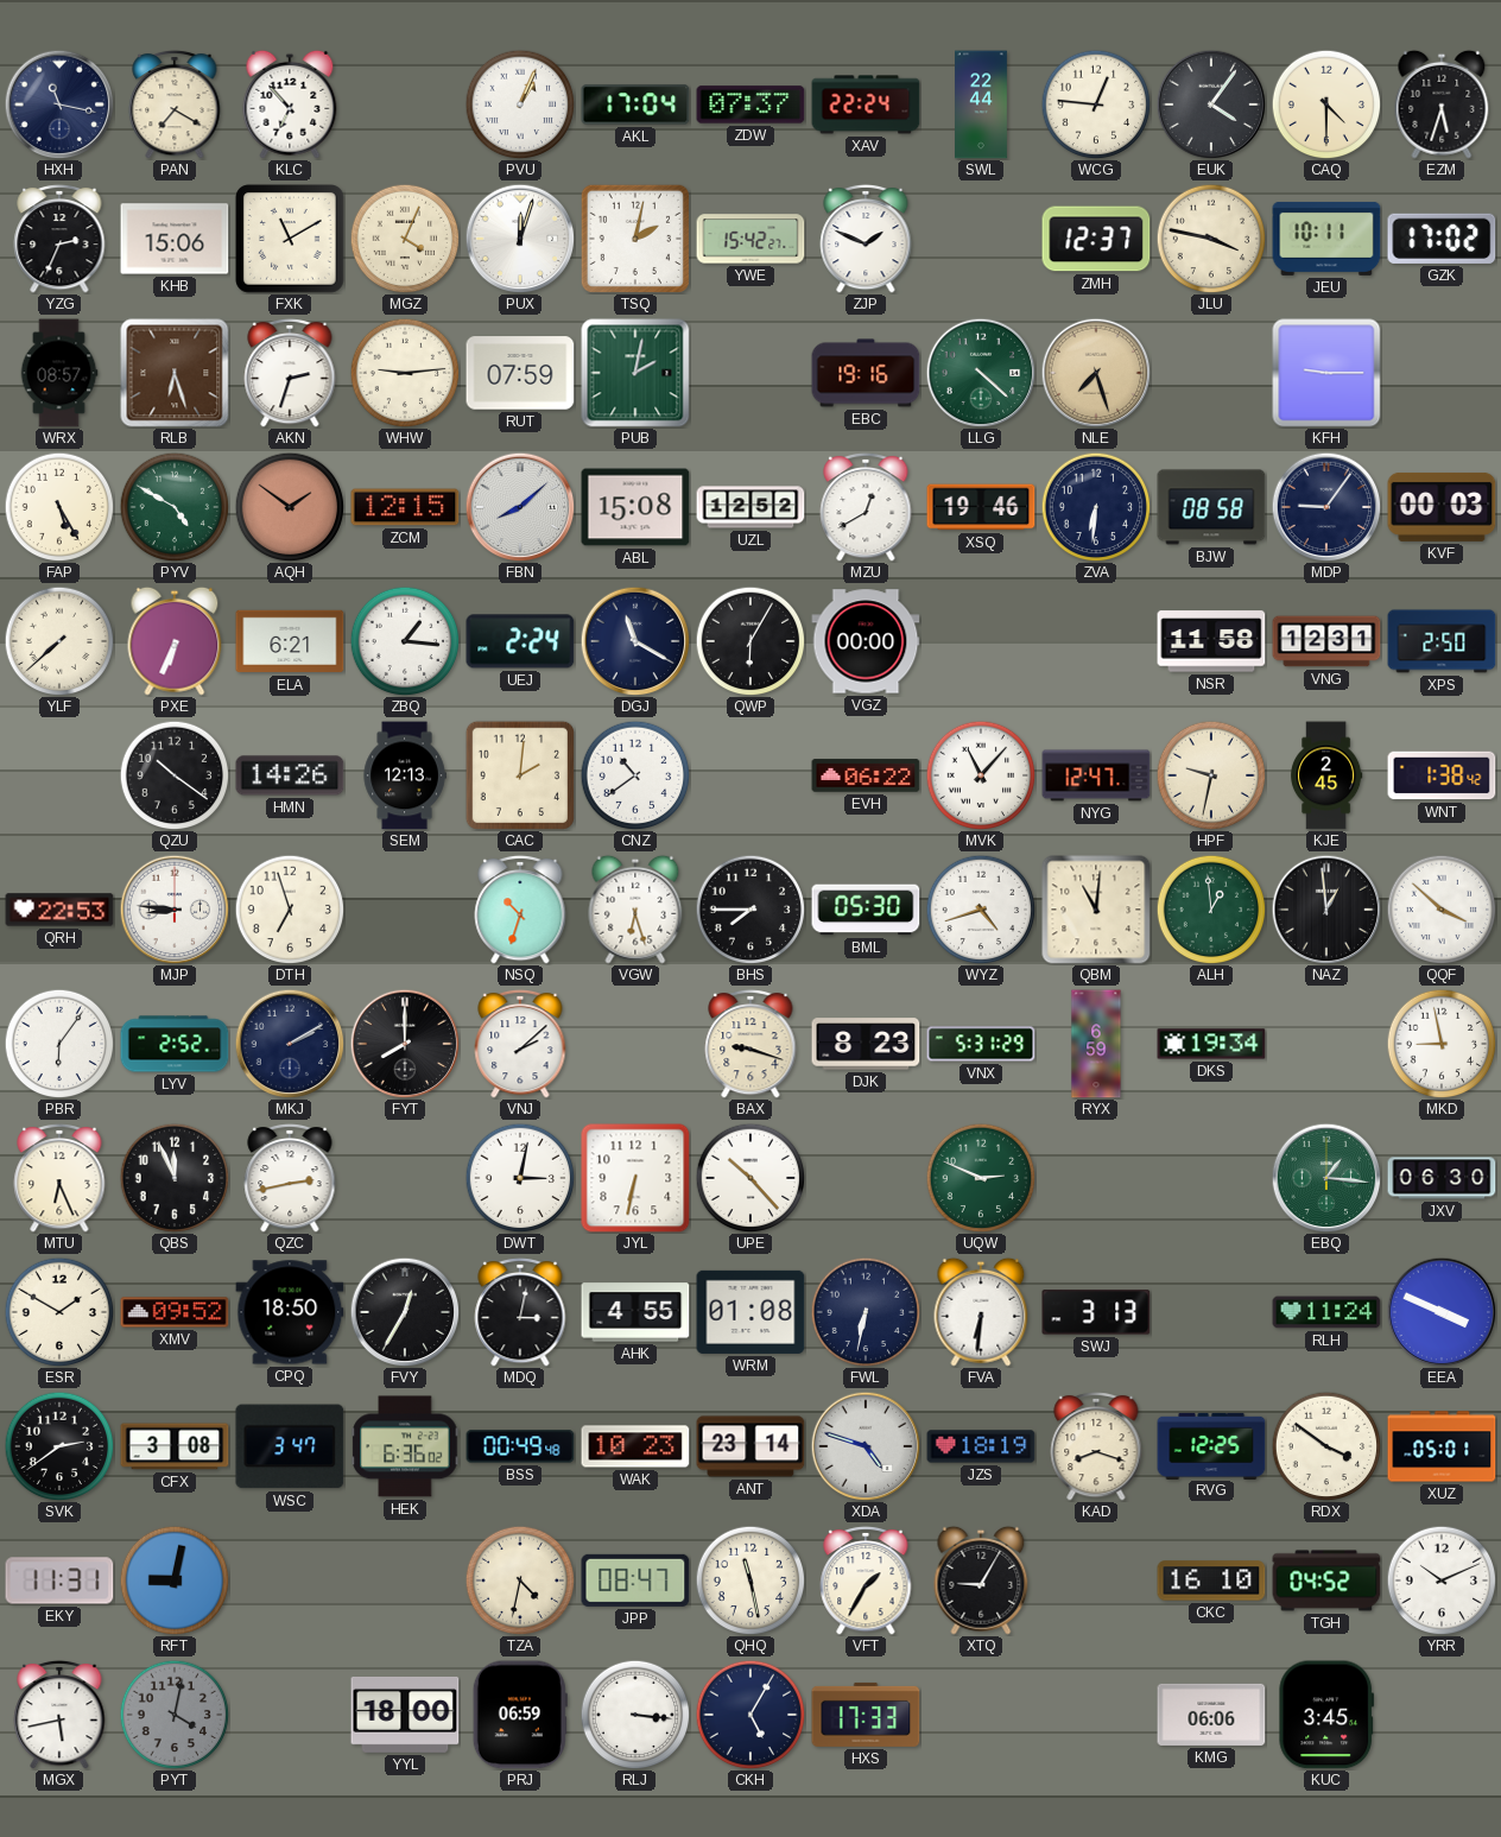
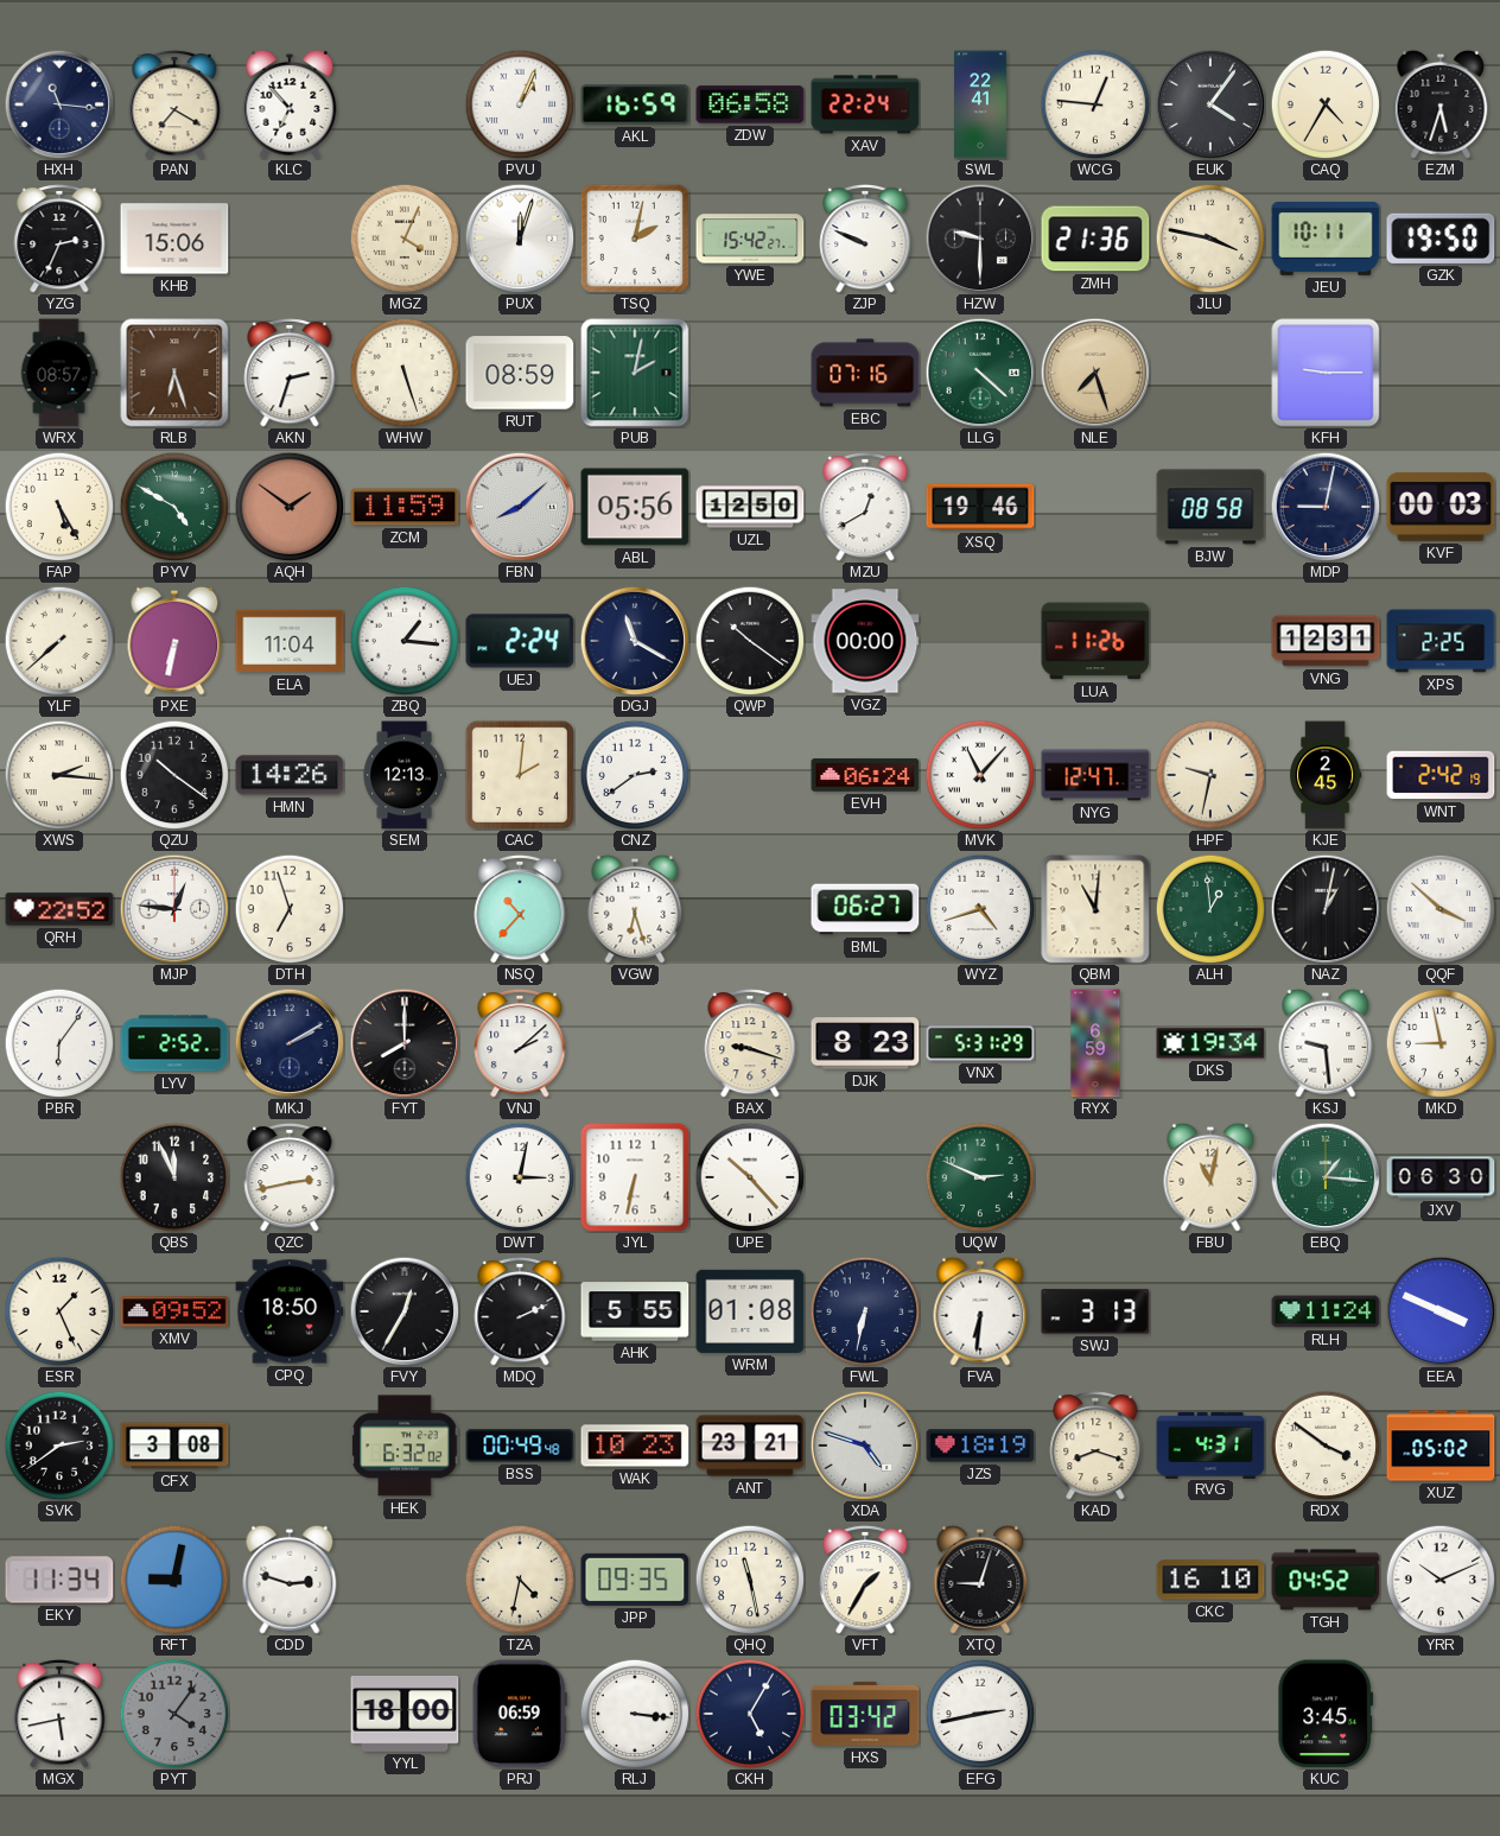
HXH: 11:17 -> 11:16 (59, 104)
AKL: 17:04 -> 16:59 (635, 104)
ZDW: 07:37 -> 06:58 (750, 104)
SWL: 22:44 -> 22:41 (981, 104)
CAQ: 4:30 -> 4:35 (1326, 104)
FXK: 11:10 -> none (290, 239)
ZJP: 1:49 -> 9:49 (865, 239)
HZW: none -> 9:30 (980, 239)
ZMH: 12:37 -> 21:36 (1095, 239)
GZK: 17:02 -> 19:50 (1441, 239)
WHW: 9:14 -> 5:27 (405, 373)
RUT: 07:59 -> 08:59 (520, 373)
EBC: 19:16 -> 07:16 (865, 373)
ZCM: 12:15 -> 11:59 (405, 507)
ABL: 15:08 -> 05:56 (635, 507)
UZL: 12:52 -> 12:50 (750, 507)
ZVA: 6:31 -> none (1096, 507)
MDP: 9:06 -> 9:02 (1326, 507)
PXE: 6:34 -> 6:32 (174, 641)
ELA: 6:21 -> 11:04 (290, 641)
QWP: 6:05 -> 10:21 (750, 641)
LUA: none -> 11:26 (1095, 641)
NSR: 11:58 -> none (1211, 641)
XPS: 2:50 -> 2:25 (1441, 641)
XWS: none -> 2:16 (59, 775)
CNZ: 10:39 -> 2:39 (635, 775)
EVH: 06:22 -> 06:24 (865, 775)
WNT: 1:38 -> 2:42 (1441, 775)
QRH: 22:53 -> 22:52 (59, 909)
MJP: 8:46 -> 12:46 (174, 909)
NSQ: 10:33 -> 10:37 (520, 909)
BHS: 7:45 -> none (750, 910)
BML: 05:30 -> 06:27 (865, 909)
NAZ: 12:59 -> 1:02 (1326, 909)
KSJ: none -> 9:29 (1326, 1043)
MTU: 6:26 -> none (59, 1178)
FBU: none -> 11:02 (1210, 1177)
ESR: 1:50 -> 1:26 (59, 1311)
MDQ: 3:02 -> 2:11 (520, 1311)
AHK: 4:55 -> 5:55 (635, 1311)
WSC: 3:47 -> none (290, 1446)
HEK: 6:36 -> 6:32 (405, 1446)
ANT: 23:14 -> 23:21 (750, 1446)
RVG: 12:25 -> 4:31 (1210, 1444)
XUZ: 05:01 -> 05:02 (1441, 1446)
EKY: 11:31 -> 11:34 (59, 1580)
CDD: none -> 2:48 (290, 1580)
JPP: 08:47 -> 09:35 (635, 1580)
XTQ: 9:05 -> 9:03 (980, 1580)
PYT: 4:02 -> 4:06 (174, 1714)
HXS: 17:33 -> 03:42 (865, 1714)
EFG: none -> 2:43 (980, 1714)
KMG: 06:06 -> none (1211, 1715)
